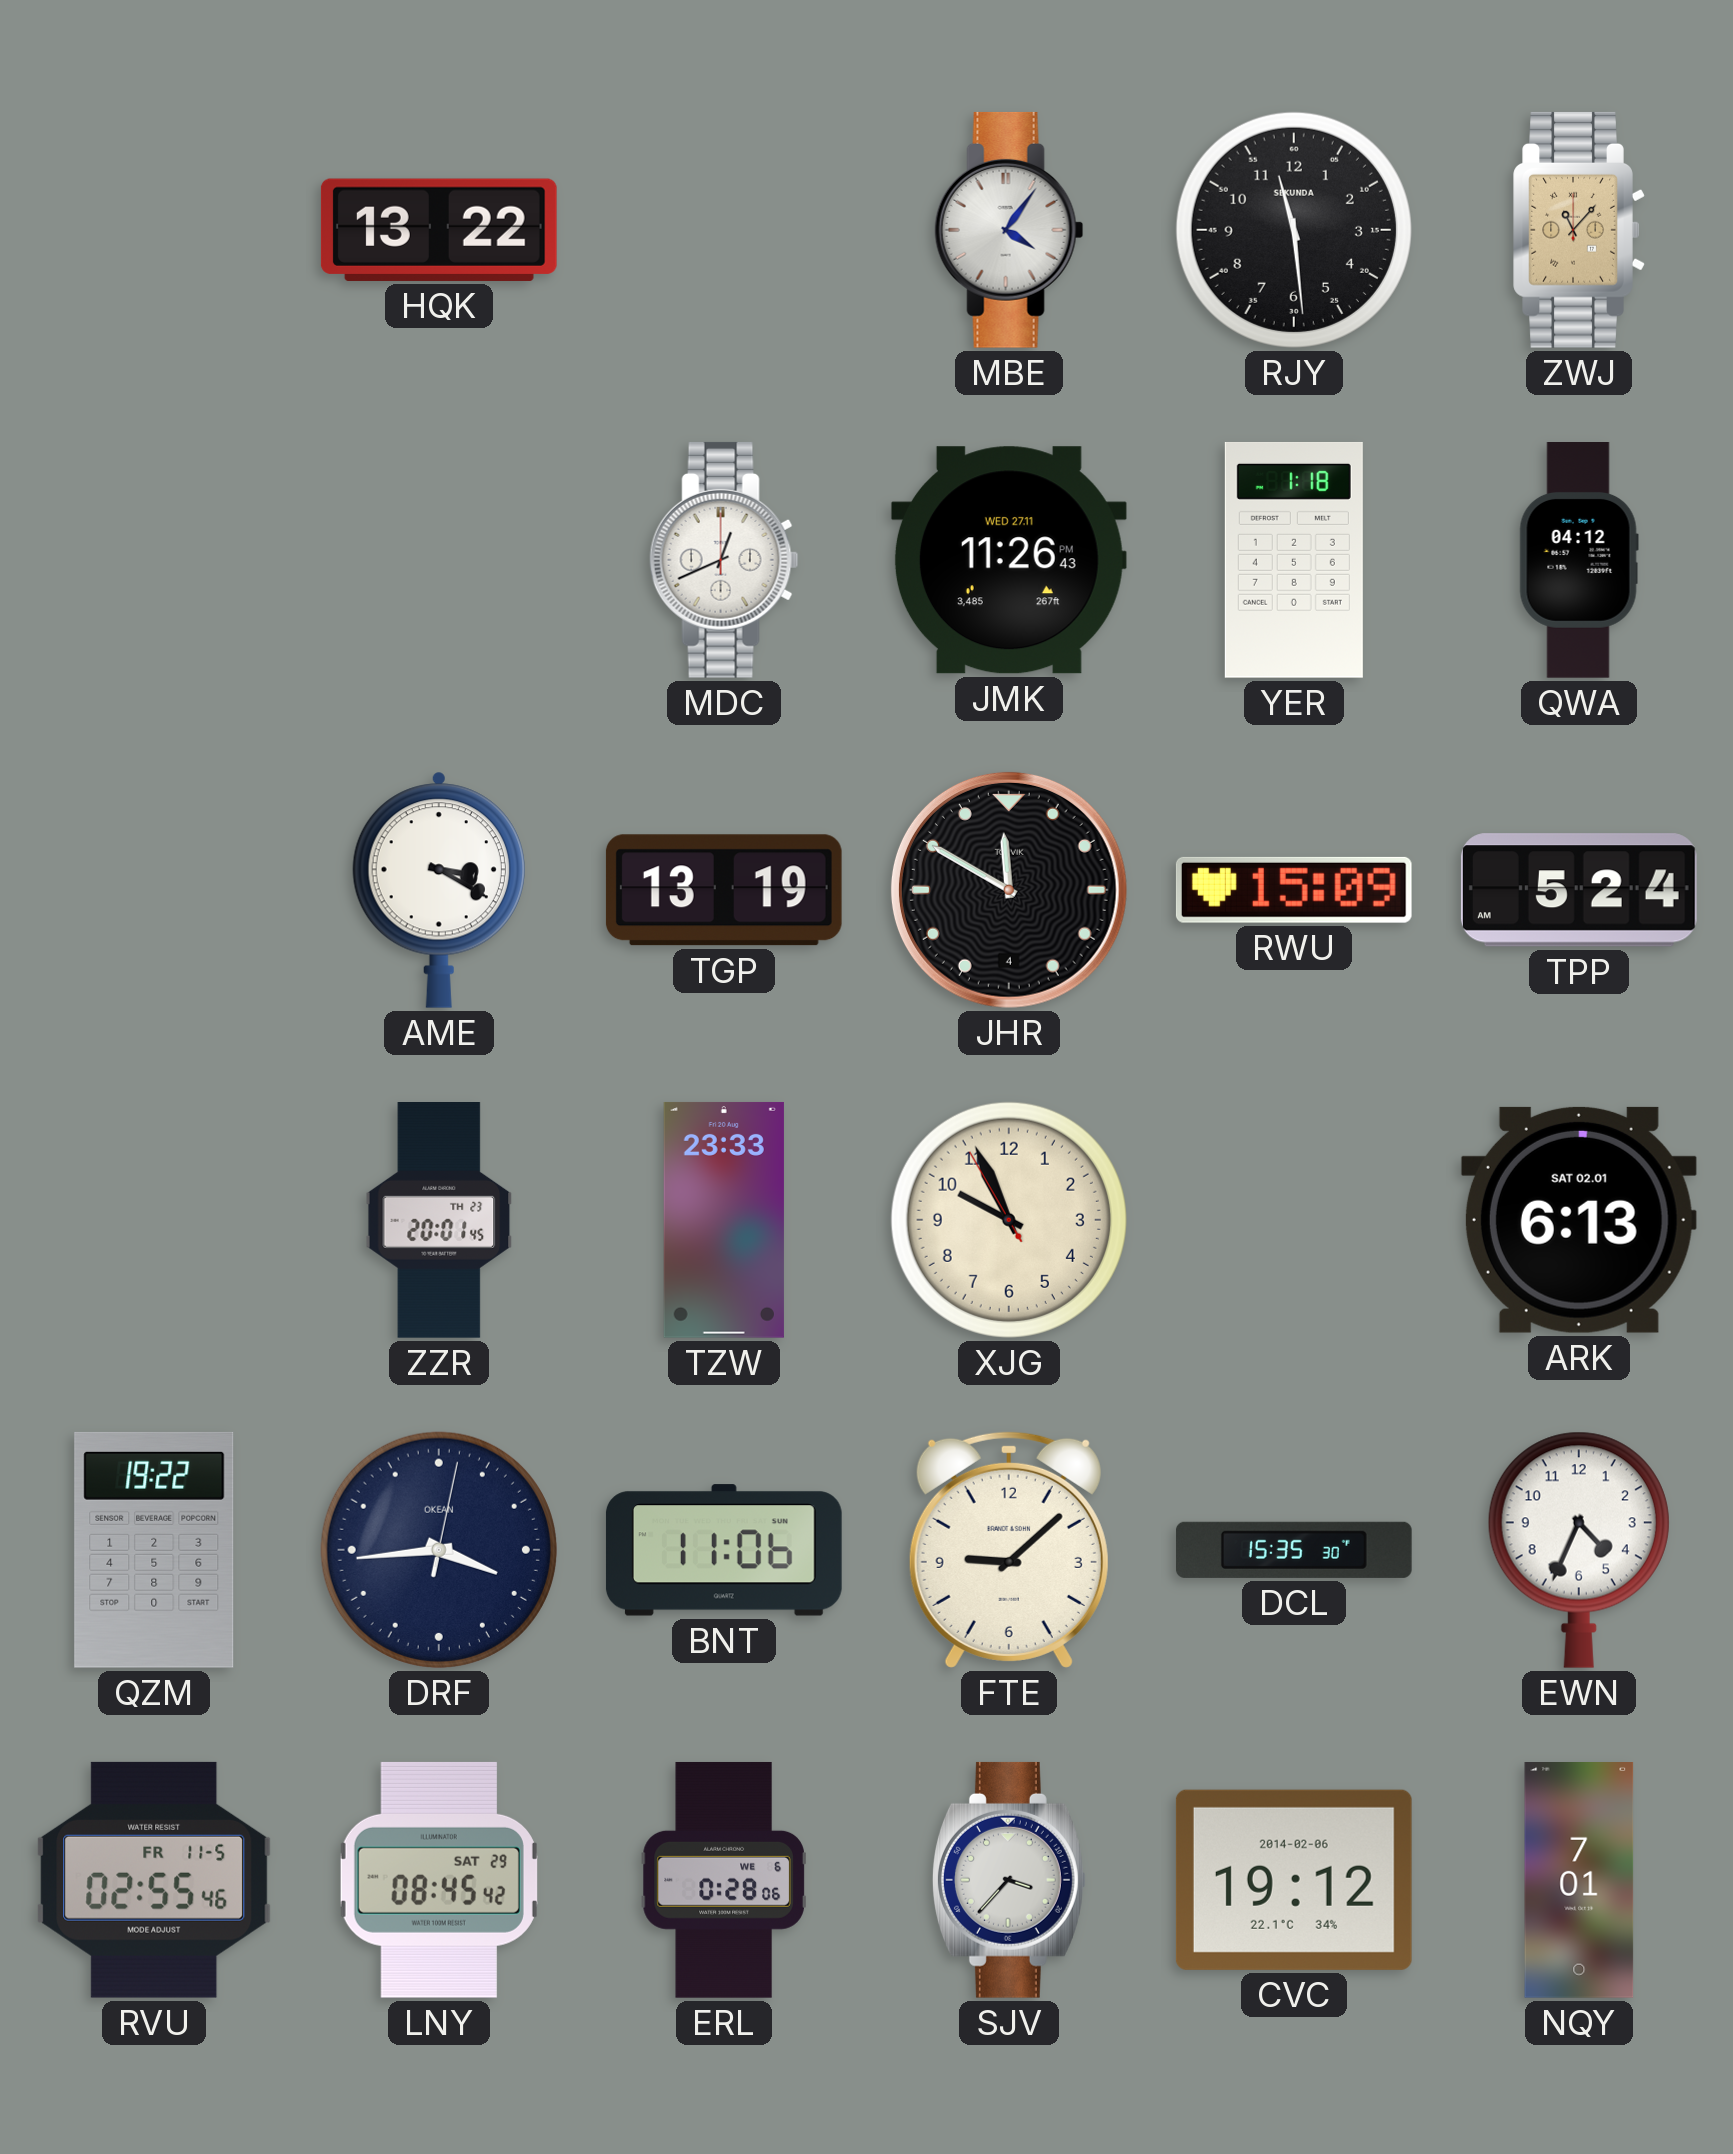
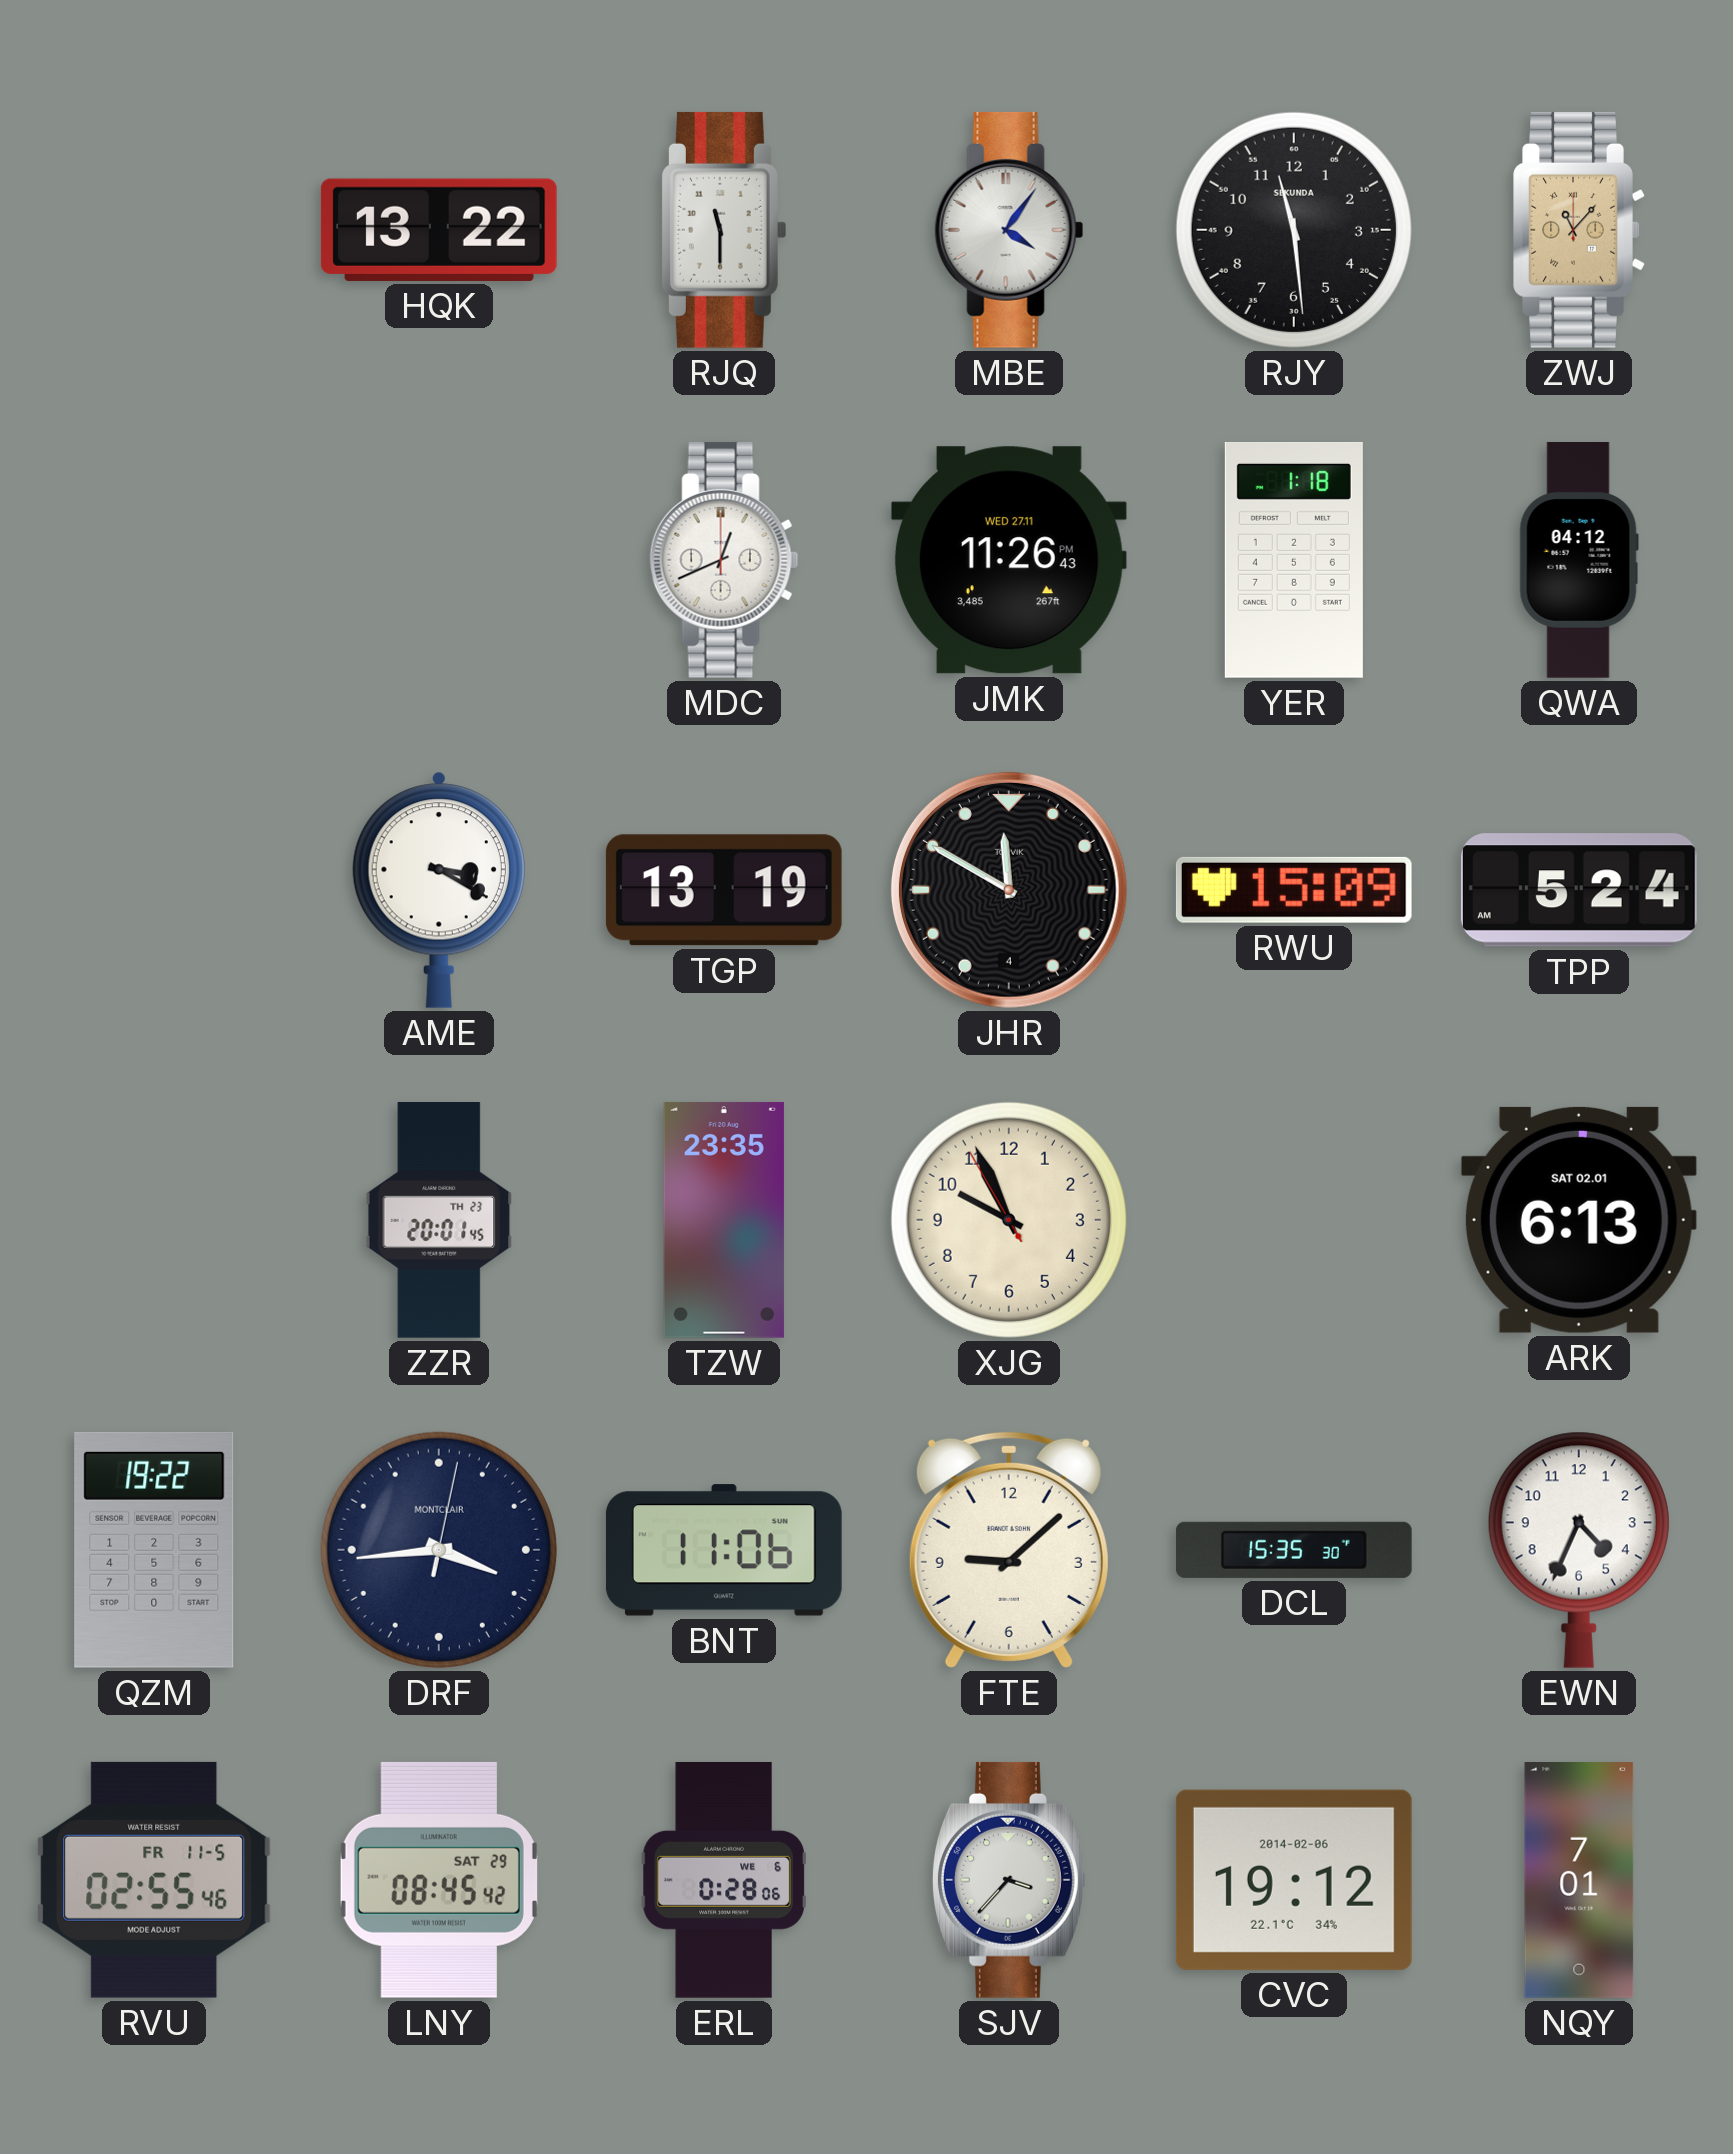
RJQ: none -> 11:30 (723, 230)
TZW: 23:33 -> 23:35 (724, 1220)
DRF brand: OKEAN -> MONTCLAIR (439, 1550)
